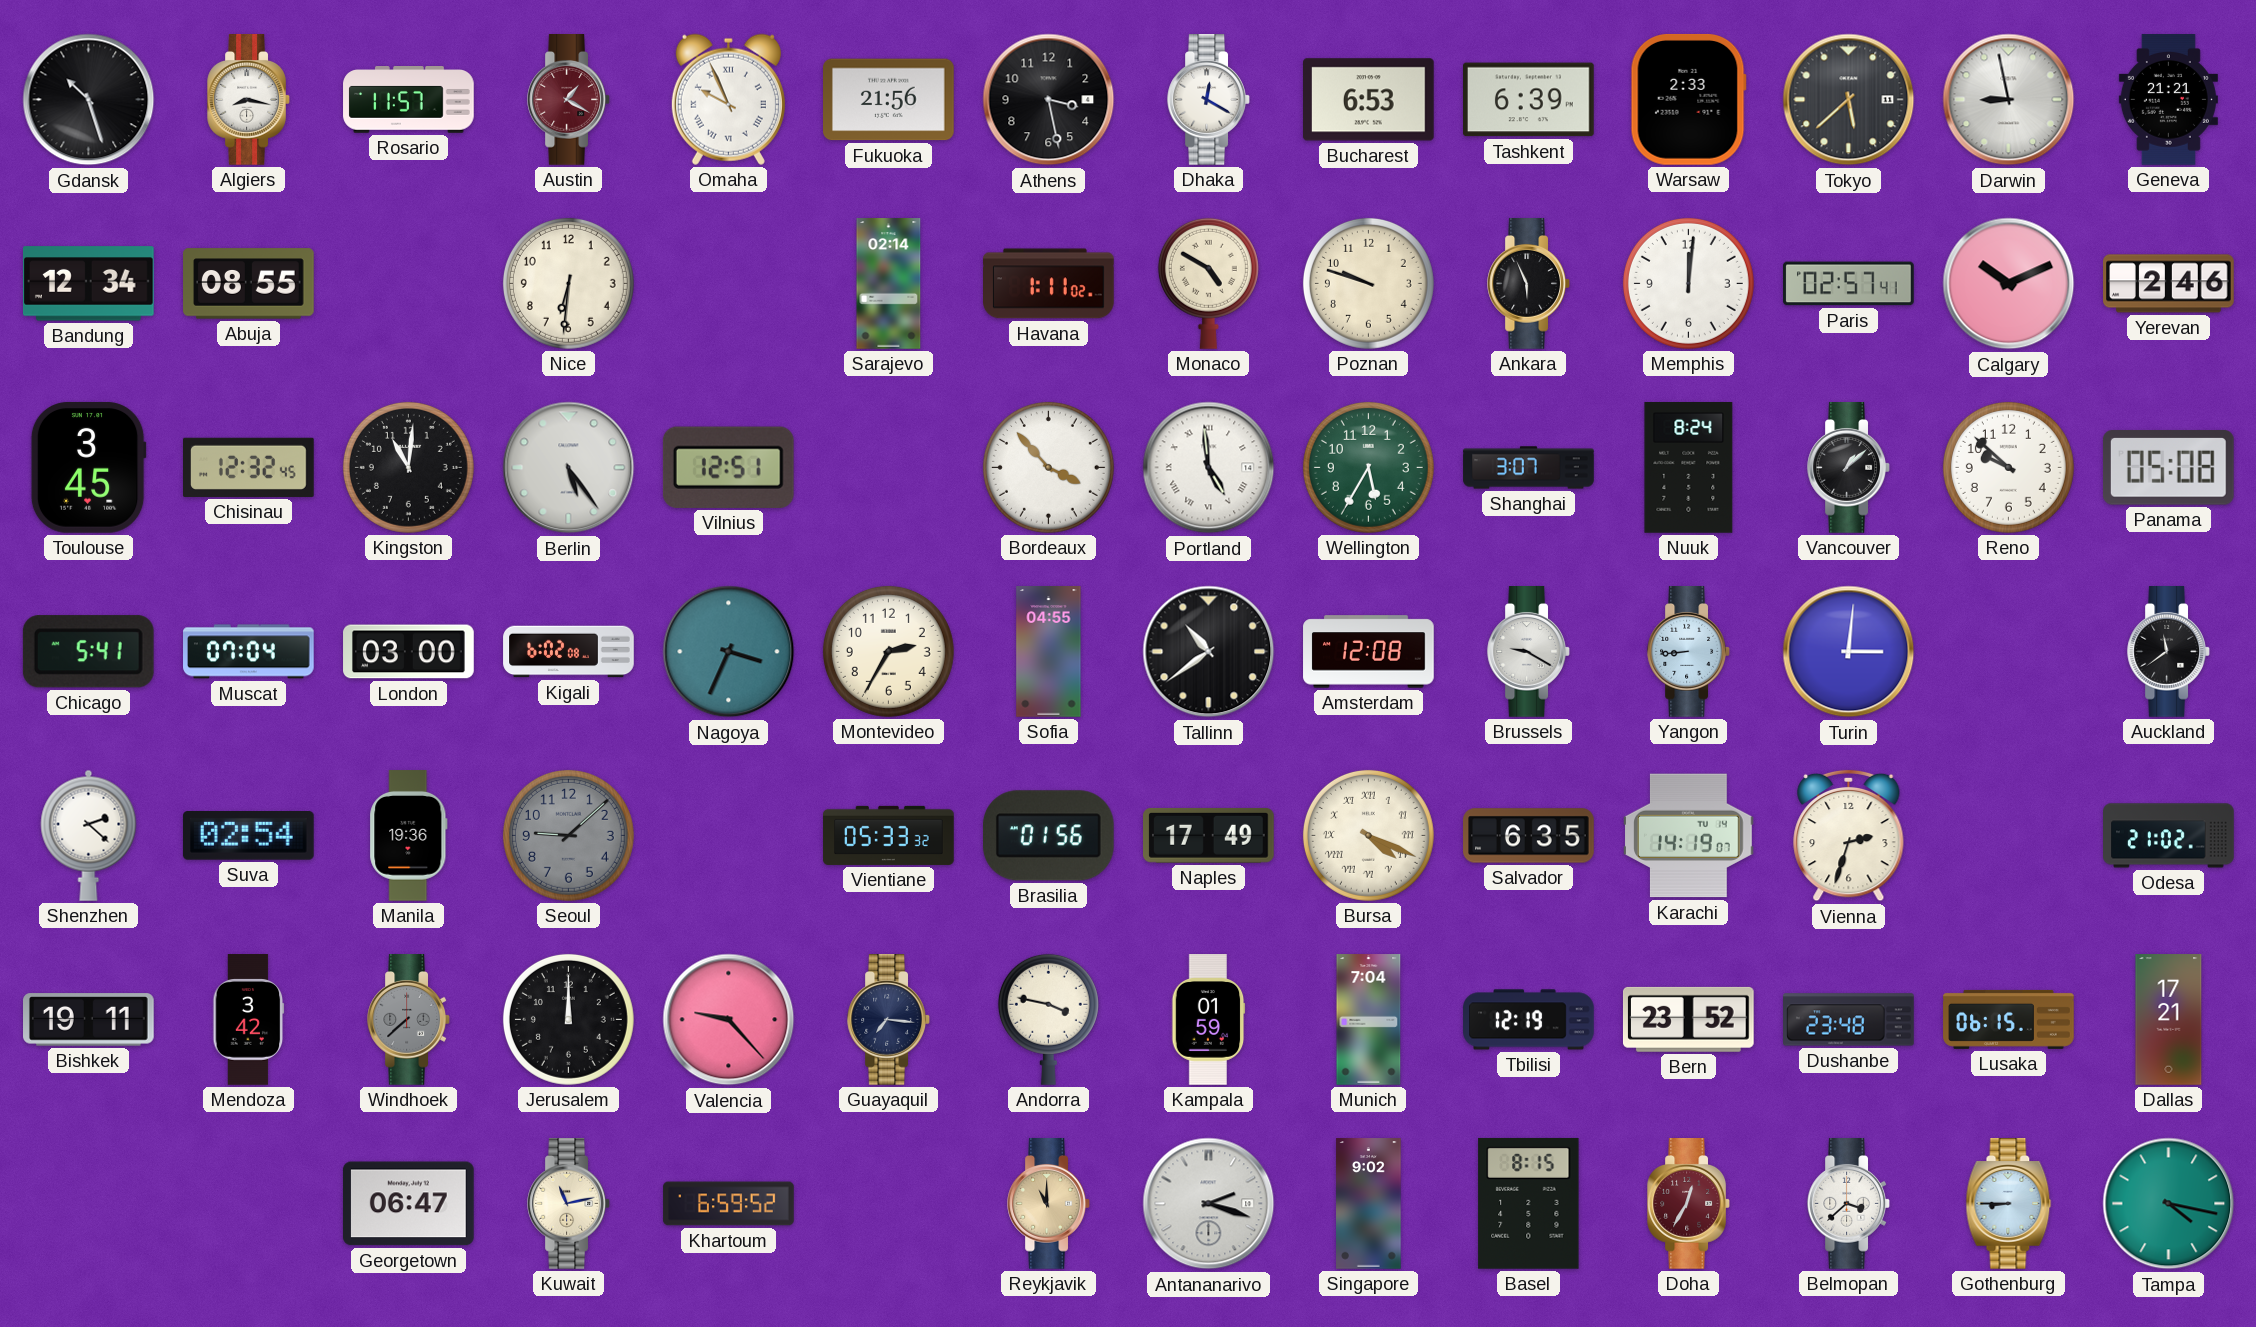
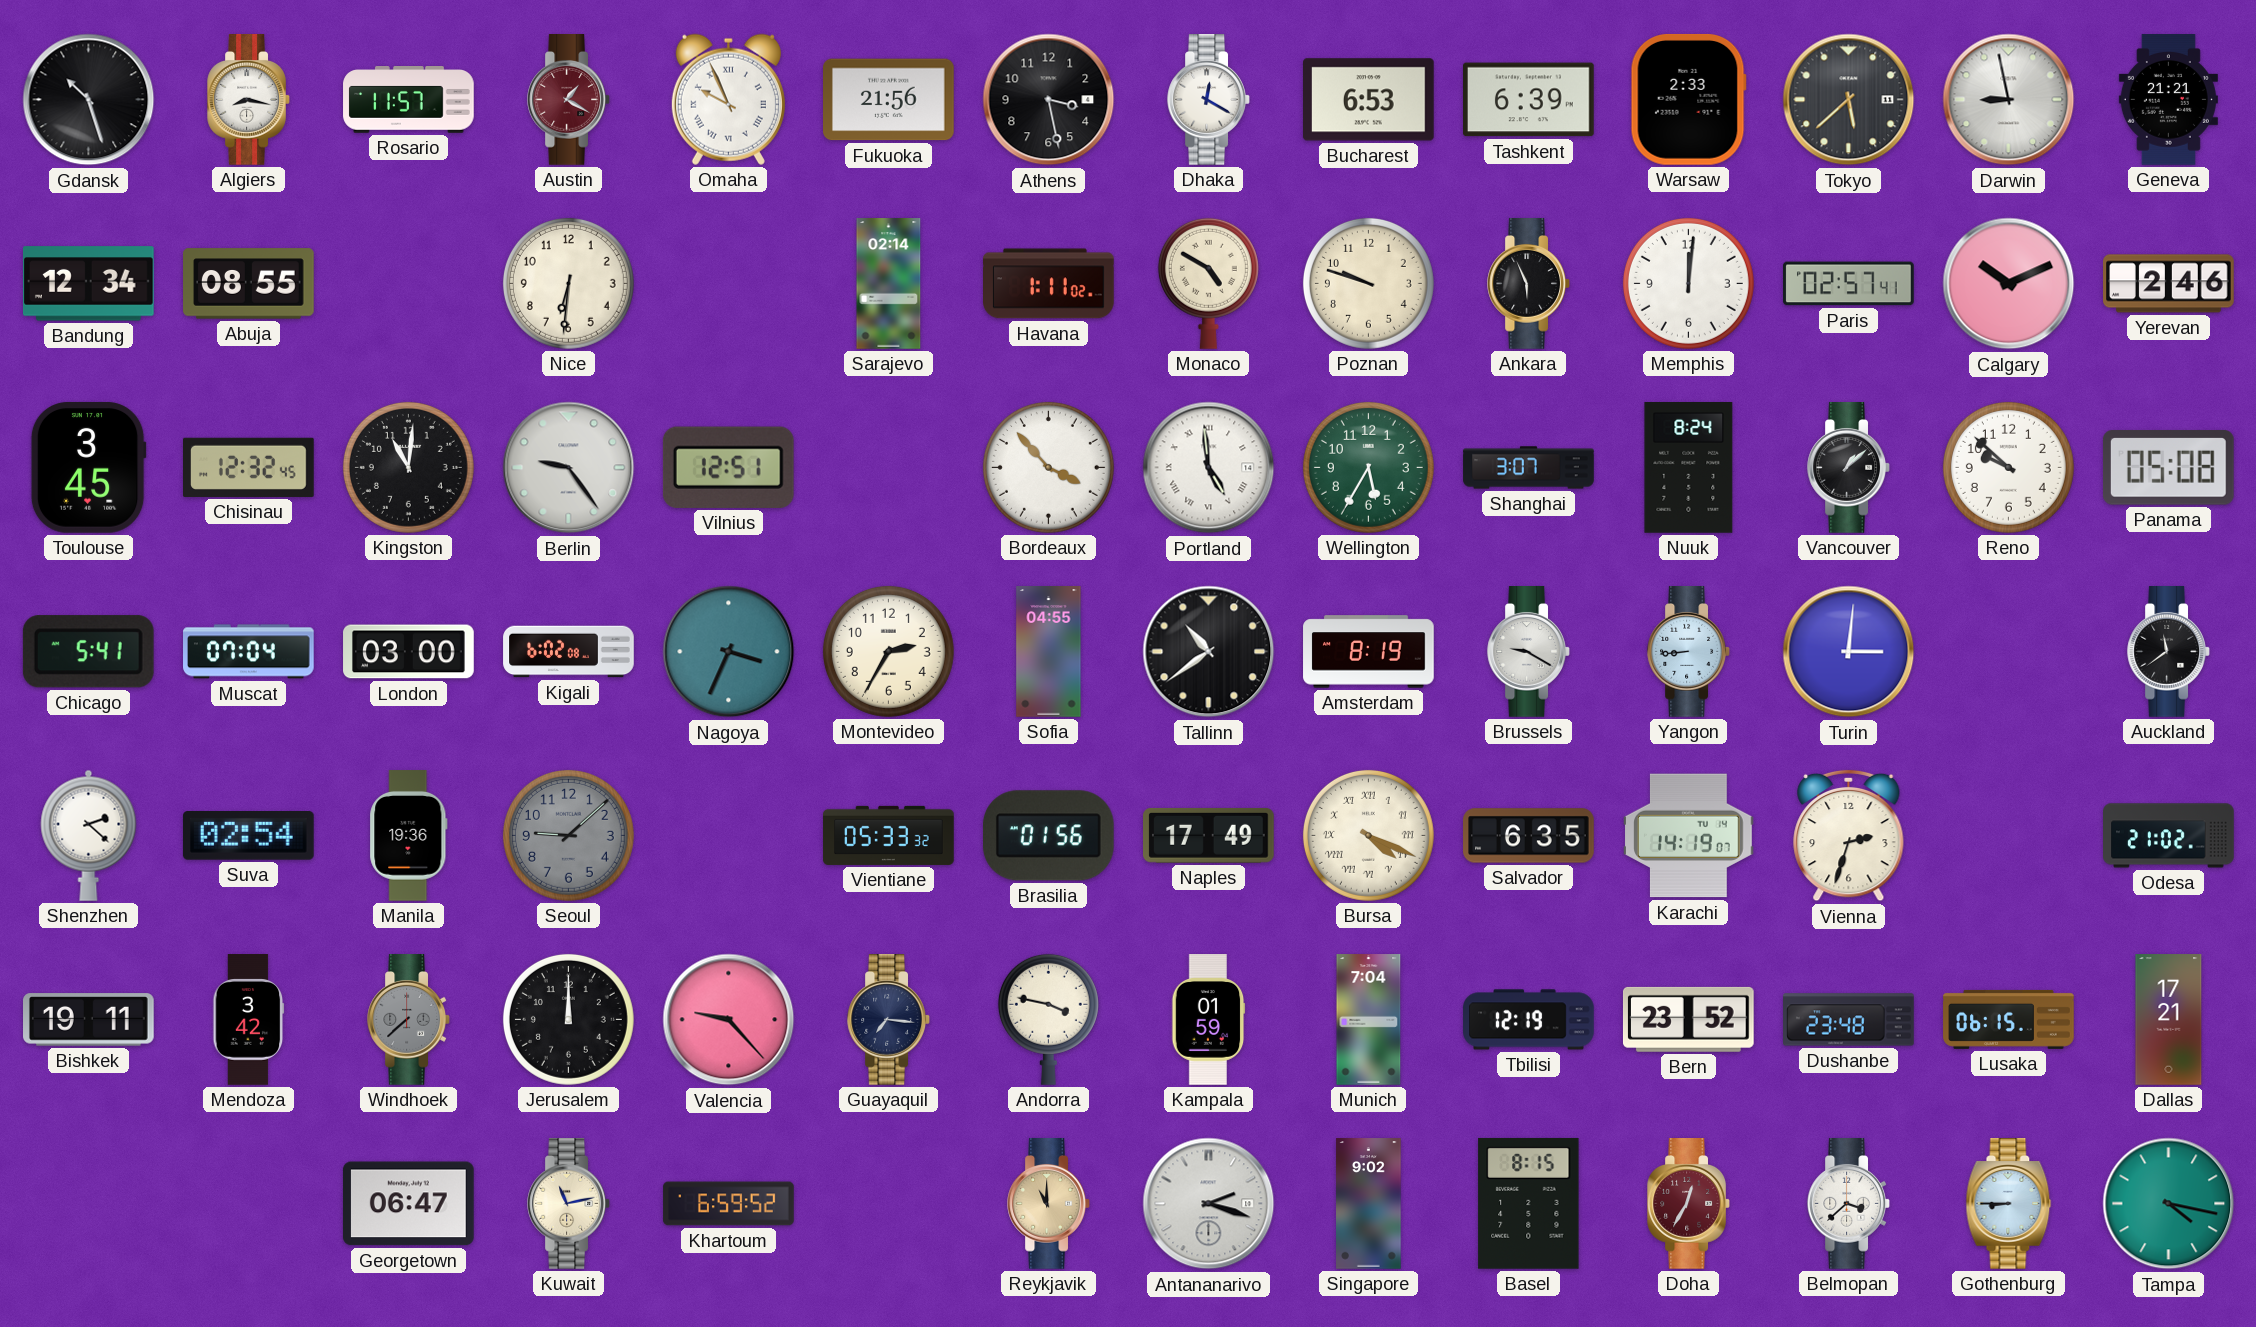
Berlin: 5:24 -> 9:24 (569, 468)
Amsterdam: 12:08 -> 8:19 (1369, 652)
